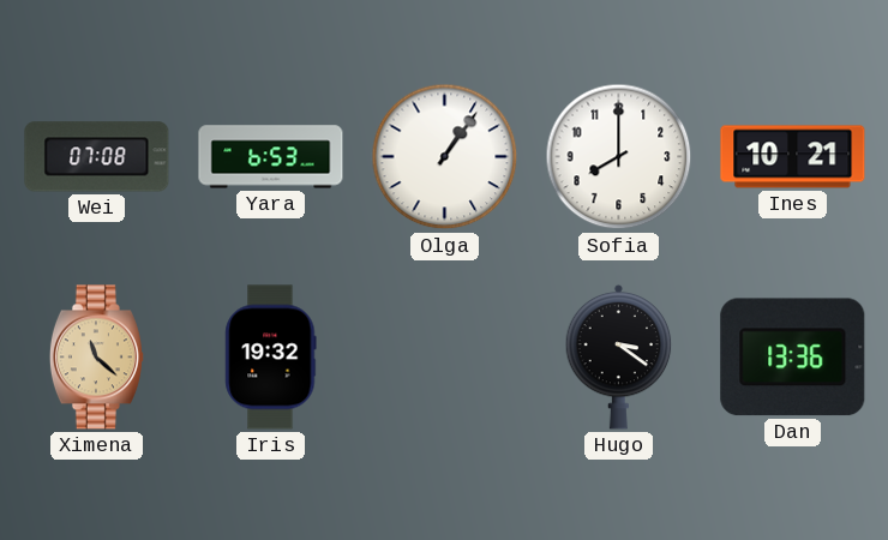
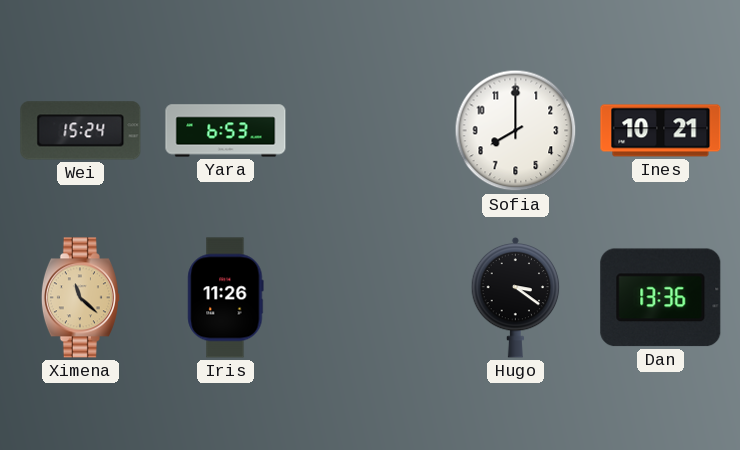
Wei: 07:08 -> 15:24 (81, 131)
Olga: 1:06 -> none (445, 157)
Iris: 19:32 -> 11:26 (226, 298)
